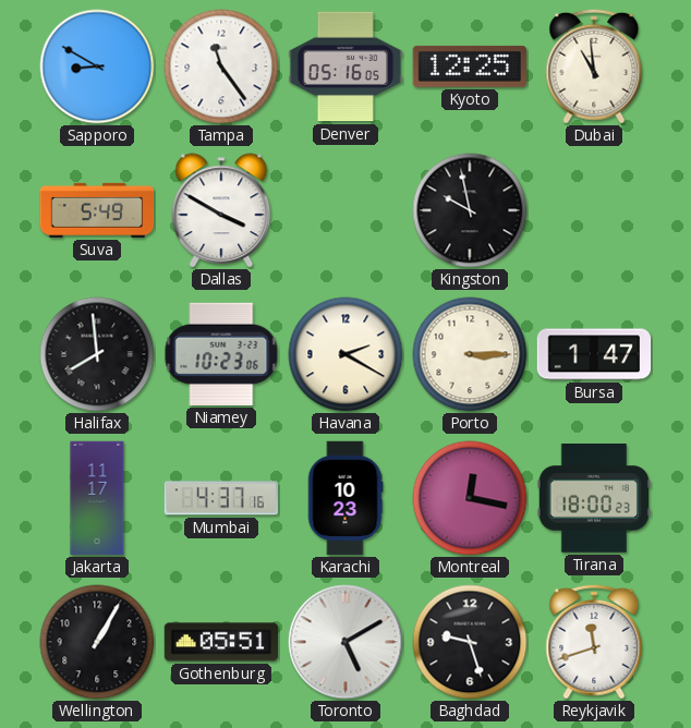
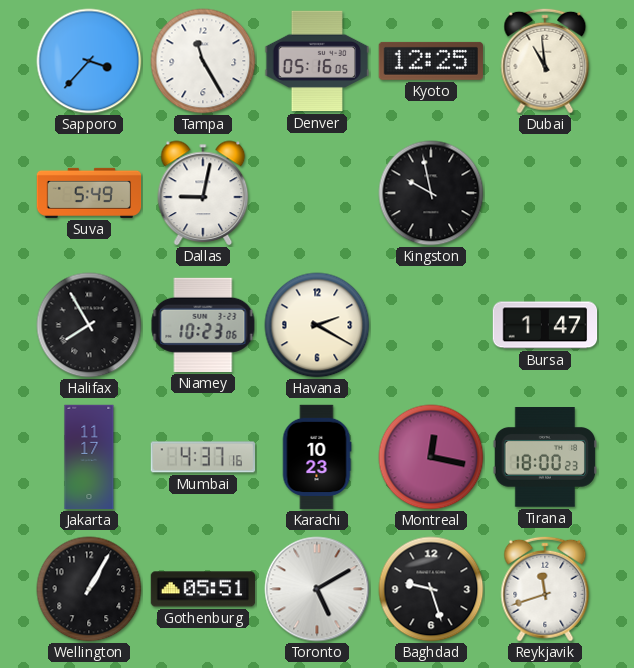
Sapporo: 8:50 -> 3:37 (89, 61)
Tampa: 11:24 -> 11:25 (203, 61)
Dallas: 3:50 -> 9:02 (203, 193)
Halifax: 7:59 -> 7:55 (89, 325)
Porto: 3:15 -> none (470, 354)
